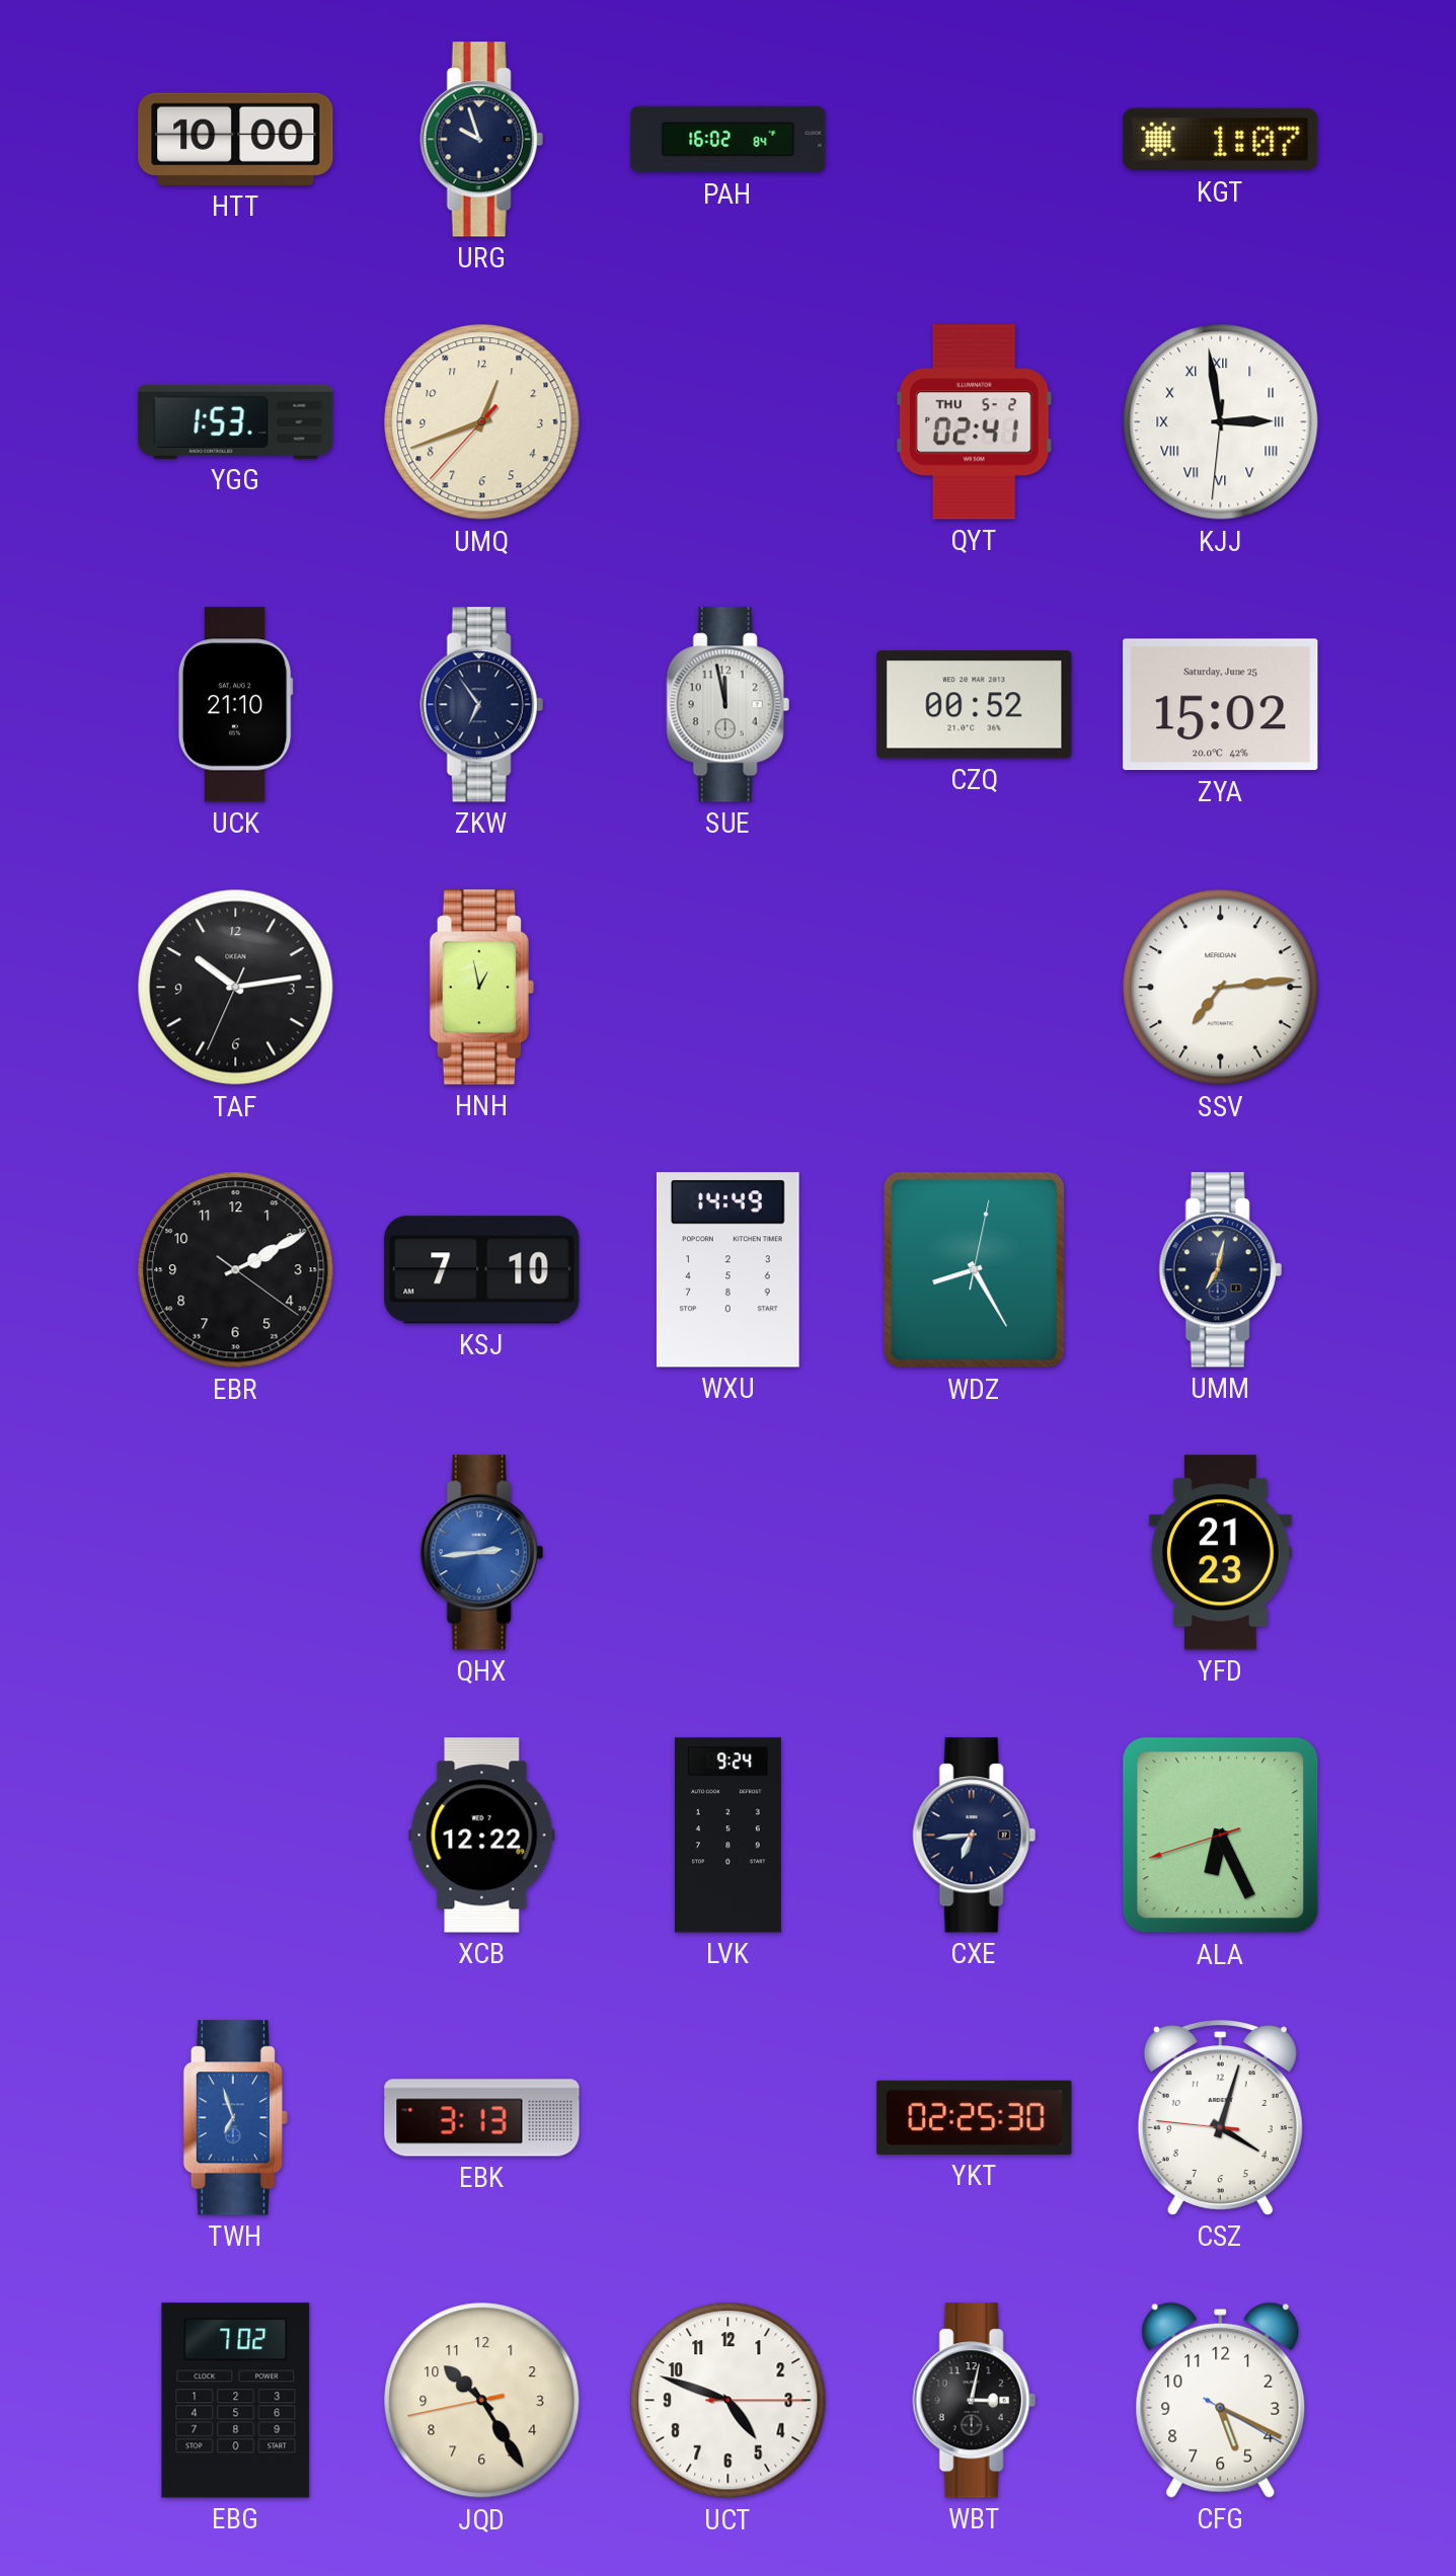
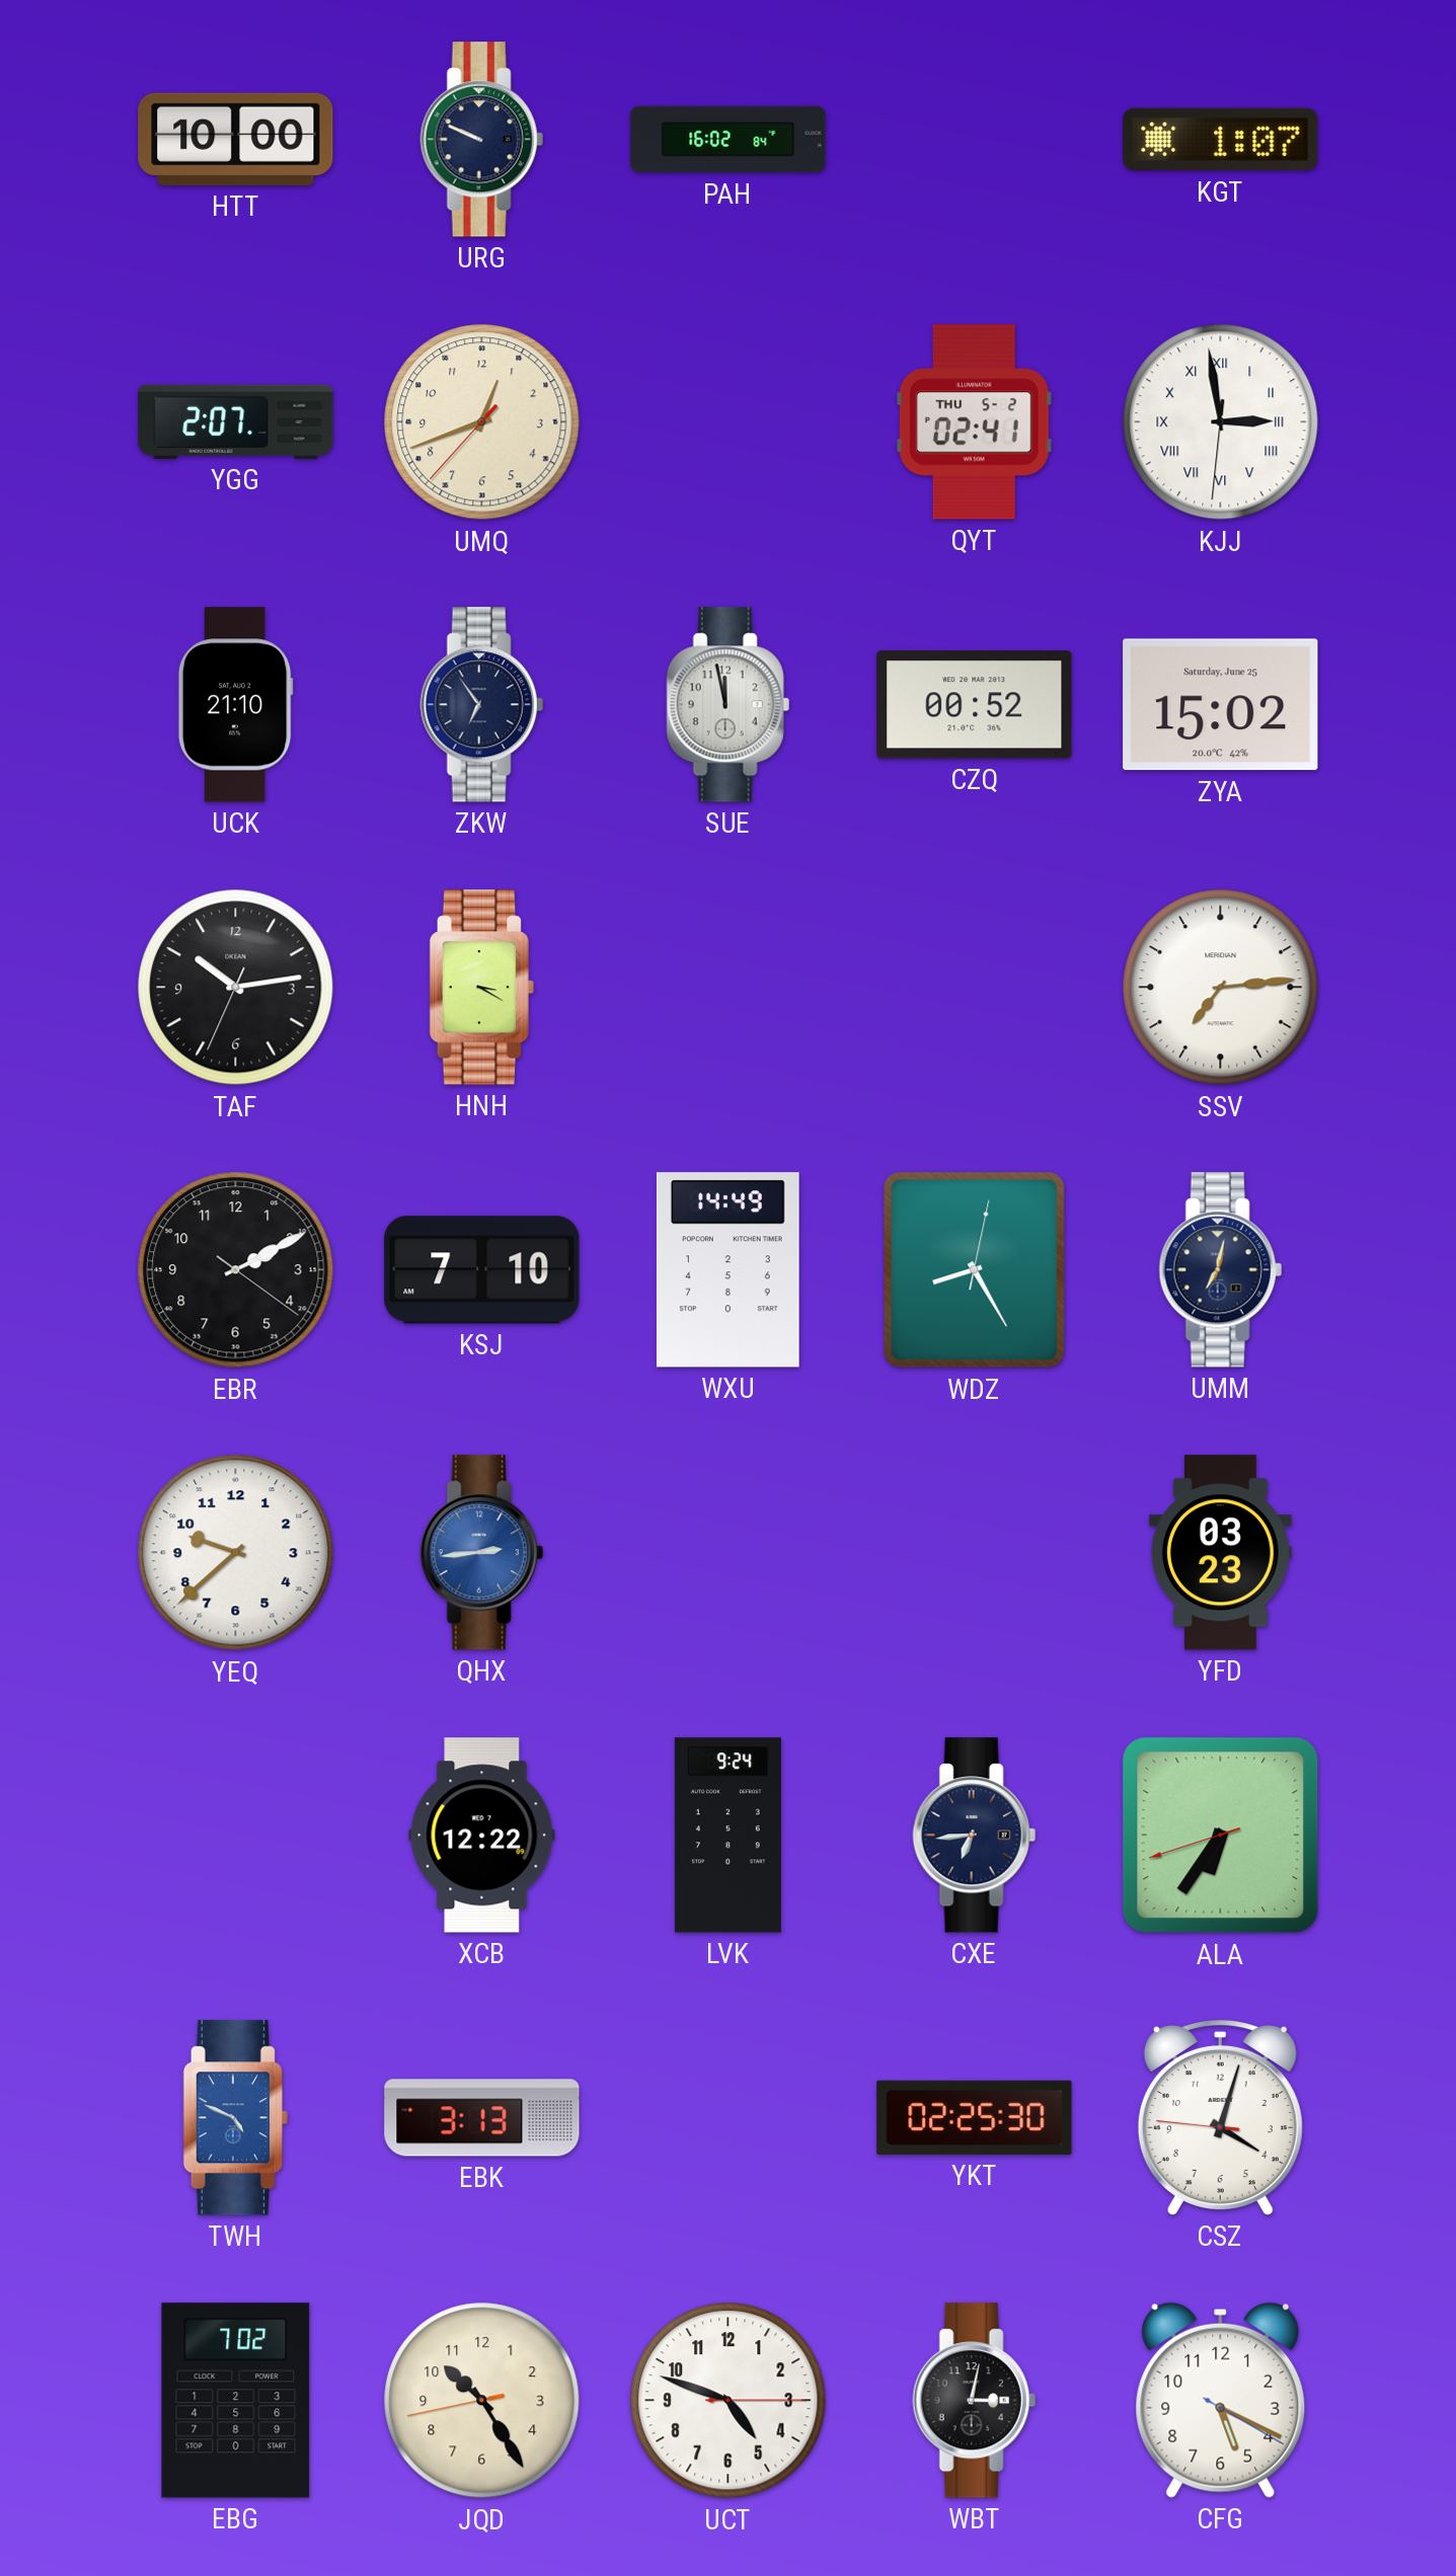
URG: 9:57 -> 9:49 (481, 140)
YGG: 1:53 -> 2:07 (236, 421)
HNH: 12:58 -> 3:20 (481, 988)
YEQ: none -> 9:38 (236, 1553)
YFD: 21:23 -> 03:23 (1220, 1553)
ALA: 6:25 -> 6:35 (1221, 1836)
TWH: 6:57 -> 4:49 (235, 2118)
